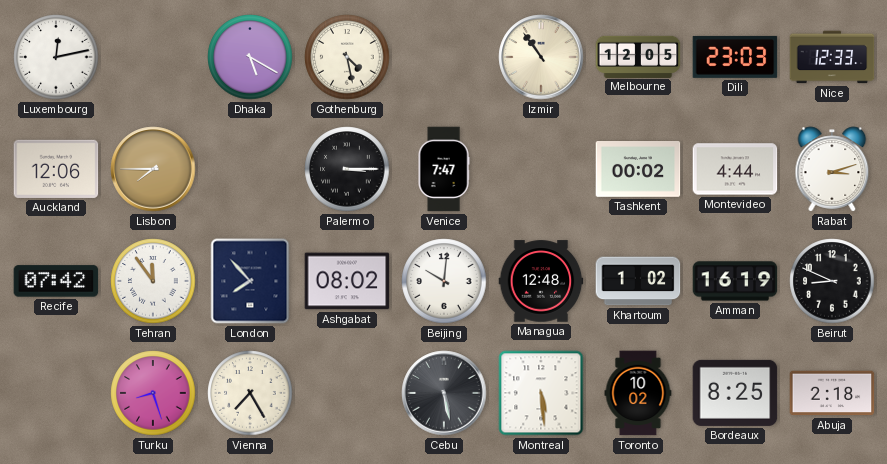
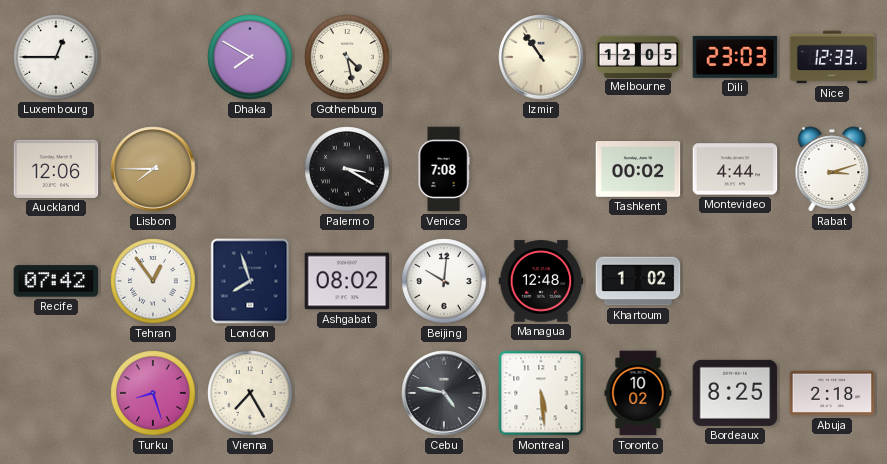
Luxembourg: 12:13 -> 12:45 (56, 57)
Dhaka: 5:20 -> 7:50 (250, 57)
Palermo: 3:15 -> 3:20 (347, 169)
Venice: 7:47 -> 7:08 (444, 169)
Tehran: 11:54 -> 12:54 (153, 281)
London: 7:53 -> 7:57 (250, 281)
Amman: 16:19 -> none (735, 281)
Beirut: 8:49 -> none (832, 281)
Cebu: 5:28 -> 4:47 (444, 393)
